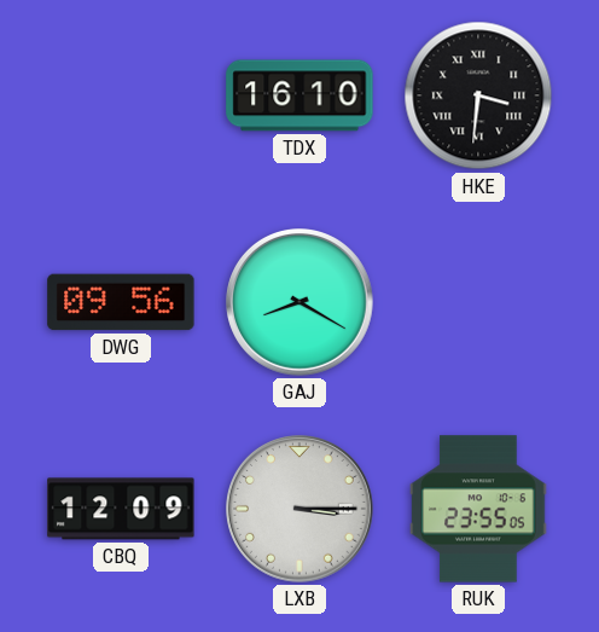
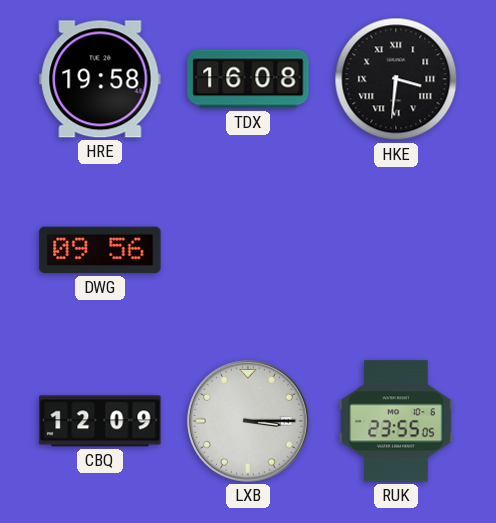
HRE: none -> 19:58 (100, 79)
TDX: 16:10 -> 16:08 (248, 79)
GAJ: 8:20 -> none (301, 303)
